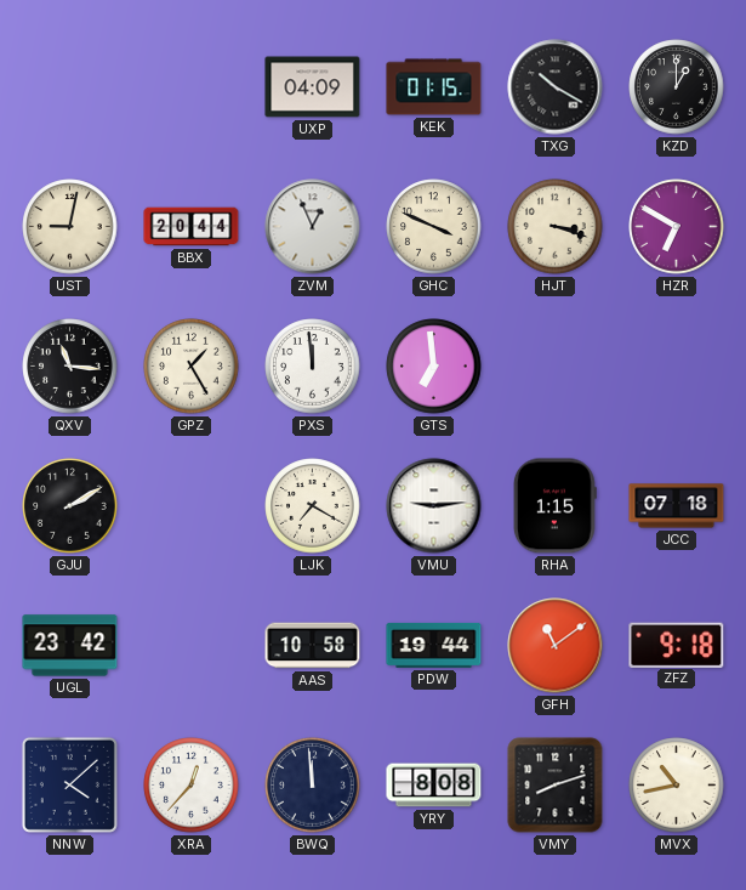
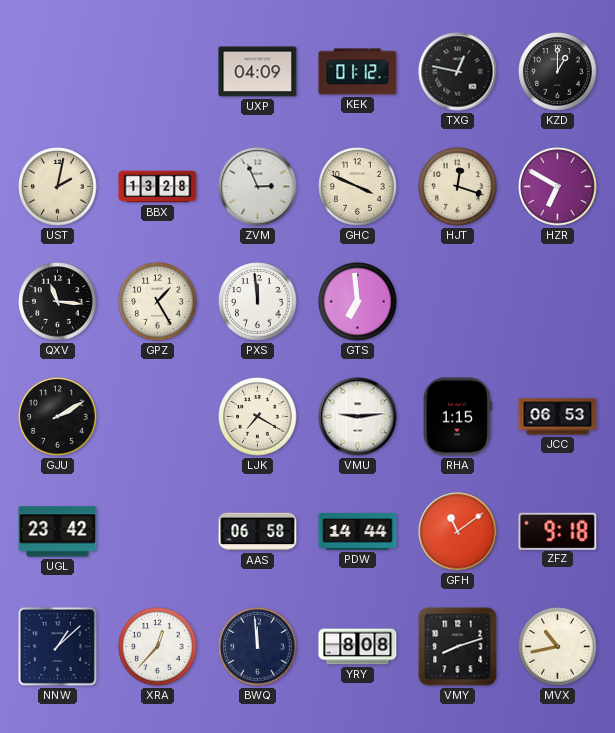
KEK: 01:15 -> 01:12 (358, 72)
TXG: 10:20 -> 12:47 (458, 72)
UST: 9:02 -> 2:02 (58, 187)
BBX: 20:44 -> 13:28 (158, 187)
ZVM: 12:56 -> 2:56 (258, 187)
HJT: 3:18 -> 12:18 (458, 187)
JCC: 07:18 -> 06:53 (558, 417)
AAS: 10:58 -> 06:58 (258, 532)
PDW: 19:44 -> 14:44 (358, 531)
NNW: 4:08 -> 1:08 (57, 646)
